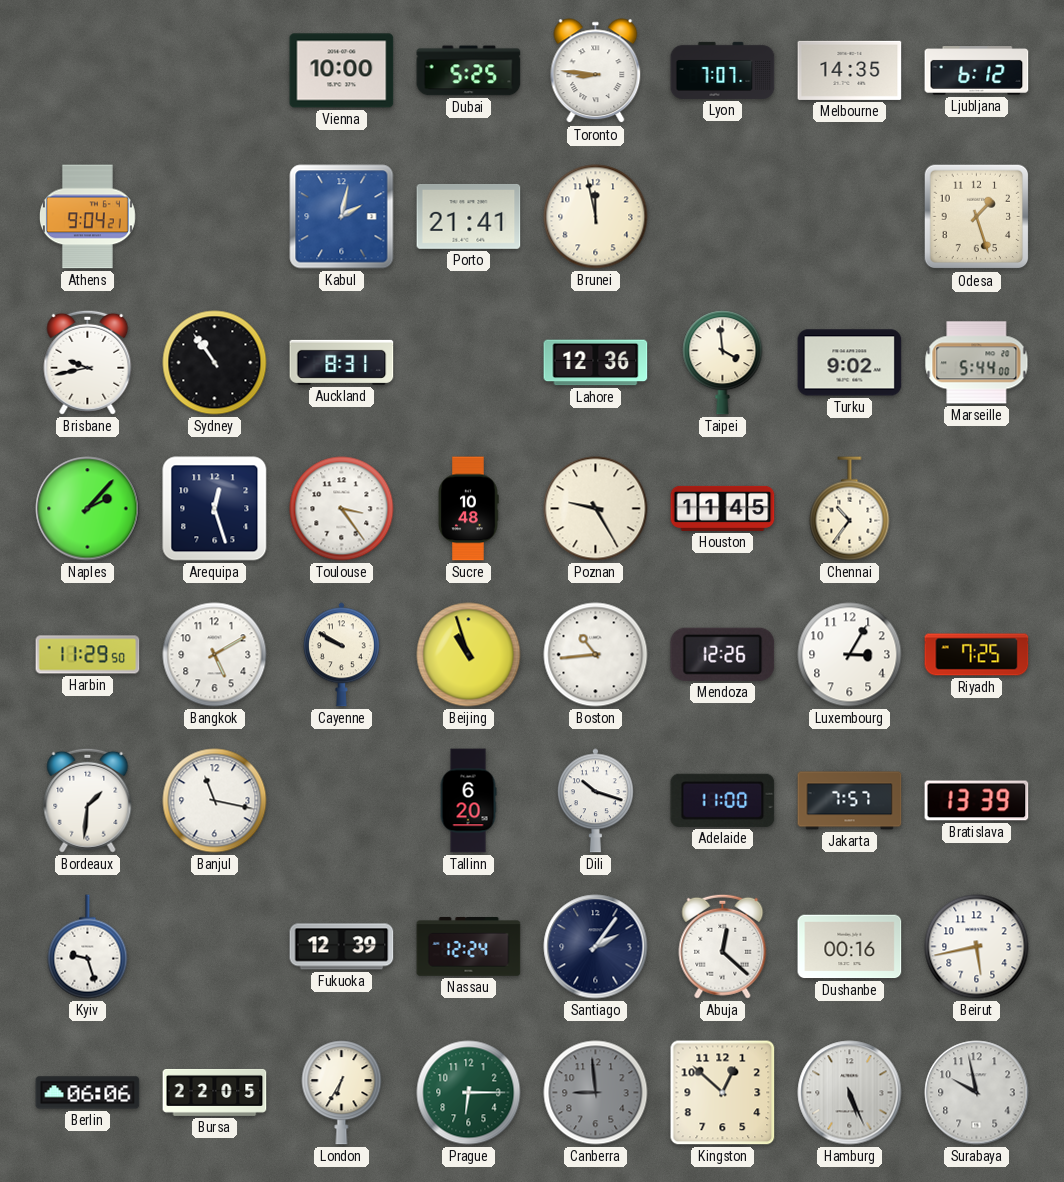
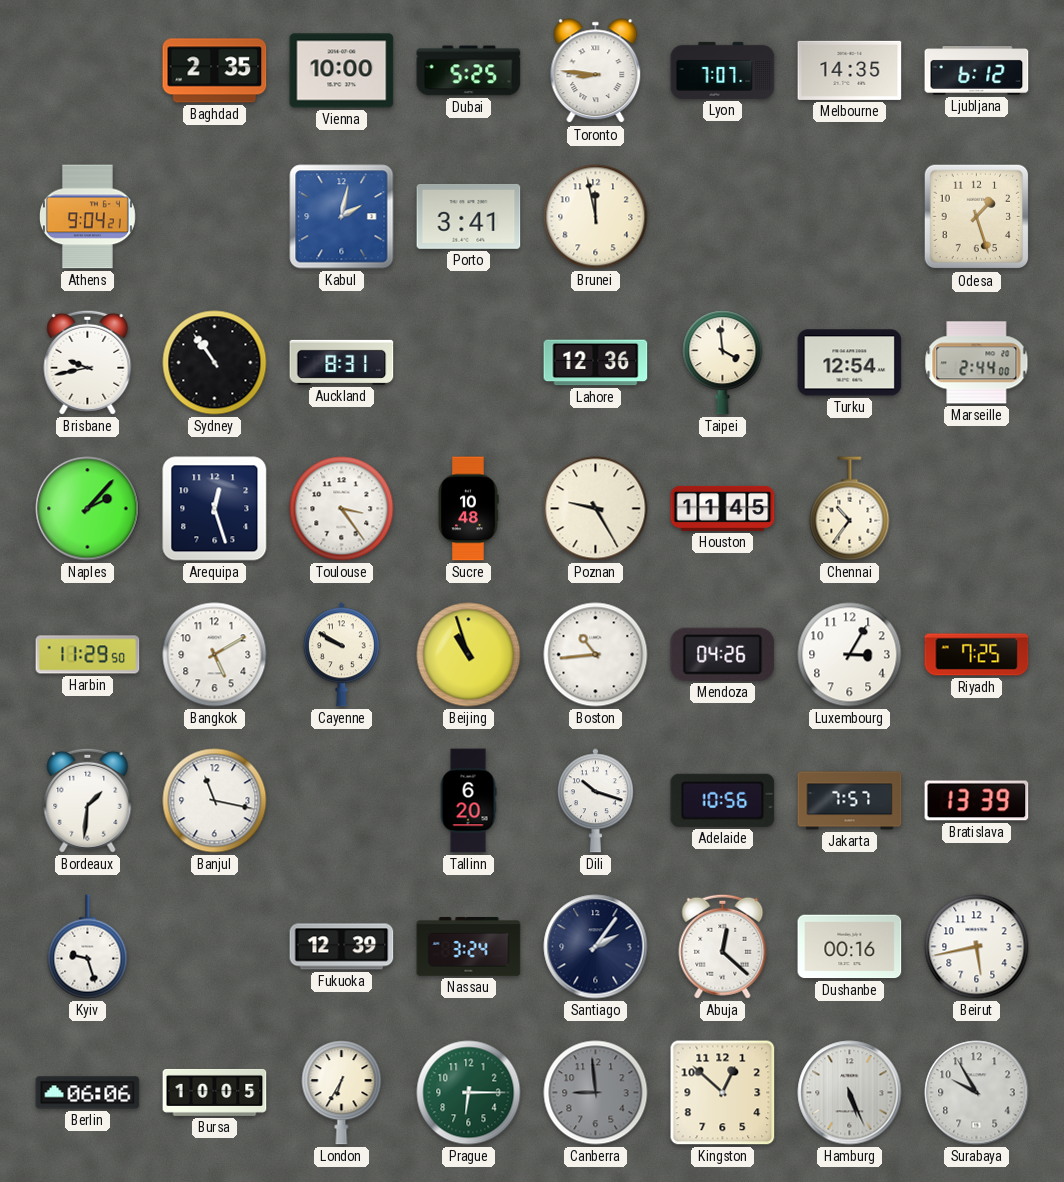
Baghdad: none -> 2:35 (215, 71)
Porto: 21:41 -> 3:41 (469, 216)
Turku: 9:02 -> 12:54 (850, 363)
Marseille: 5:44 -> 2:44 (977, 363)
Mendoza: 12:26 -> 04:26 (723, 654)
Adelaide: 11:00 -> 10:56 (723, 800)
Nassau: 12:24 -> 3:24 (469, 947)
Bursa: 22:05 -> 10:05 (215, 1092)
Surabaya: 9:58 -> 9:55 (977, 1093)
